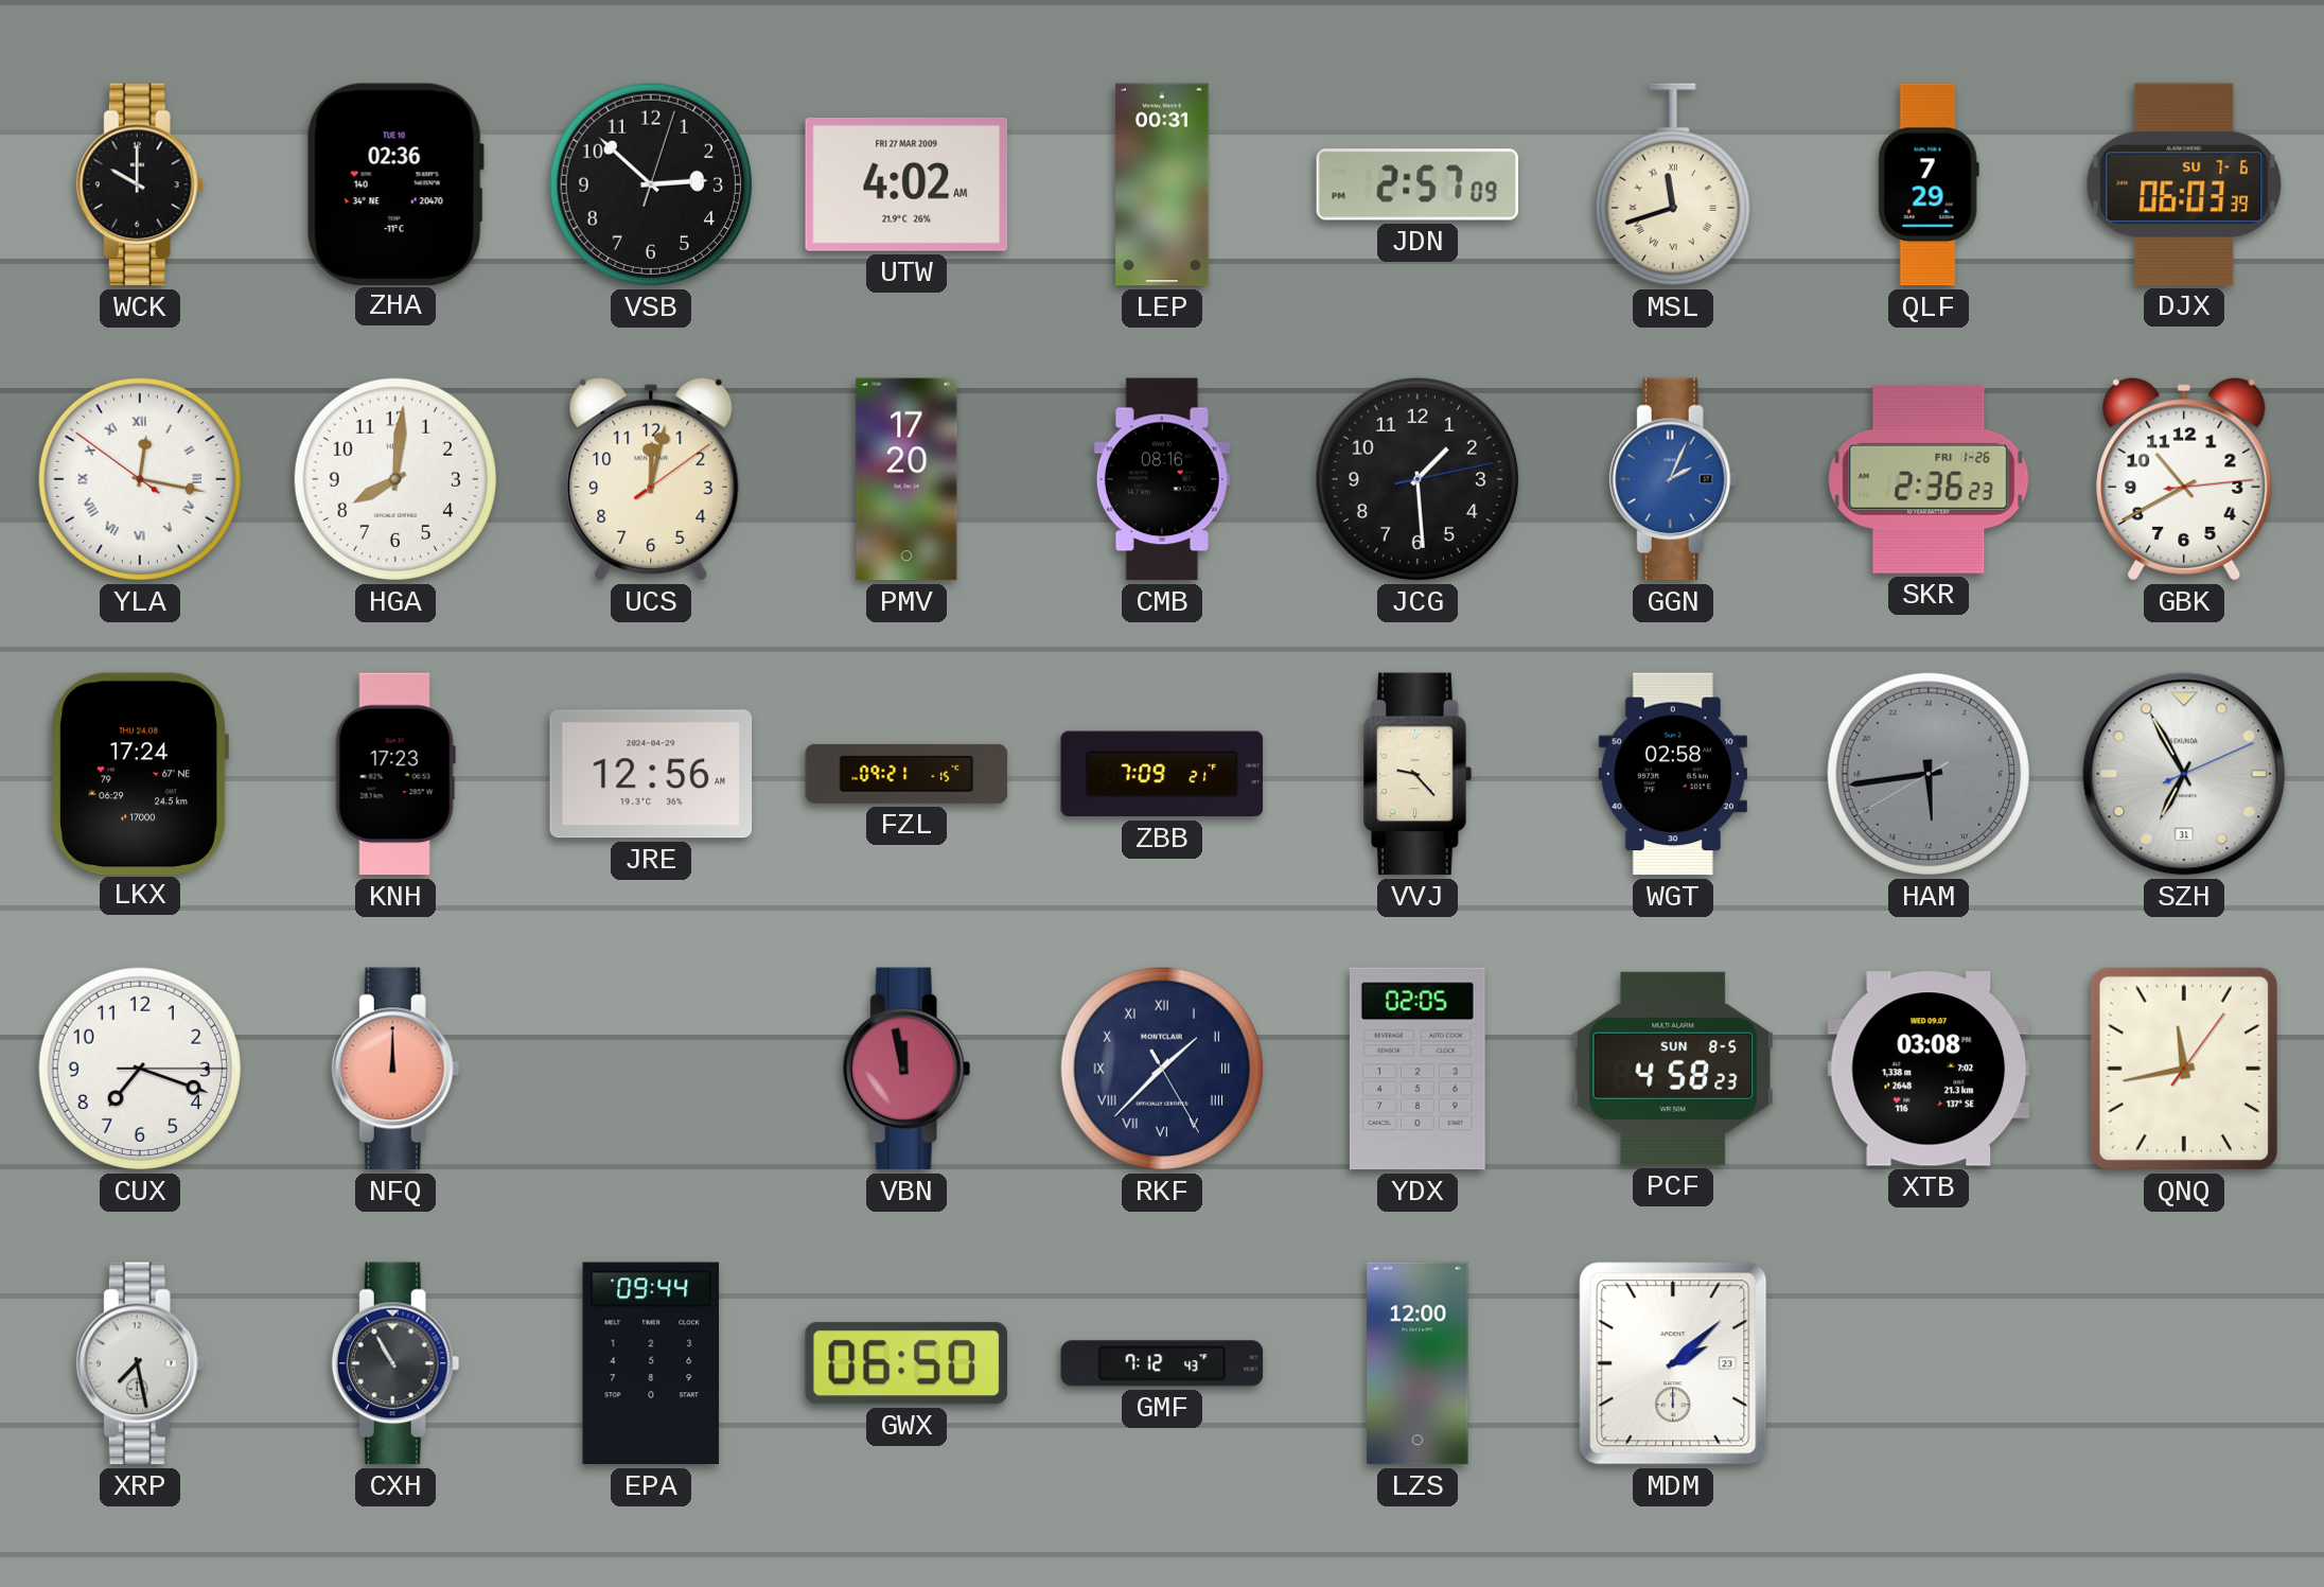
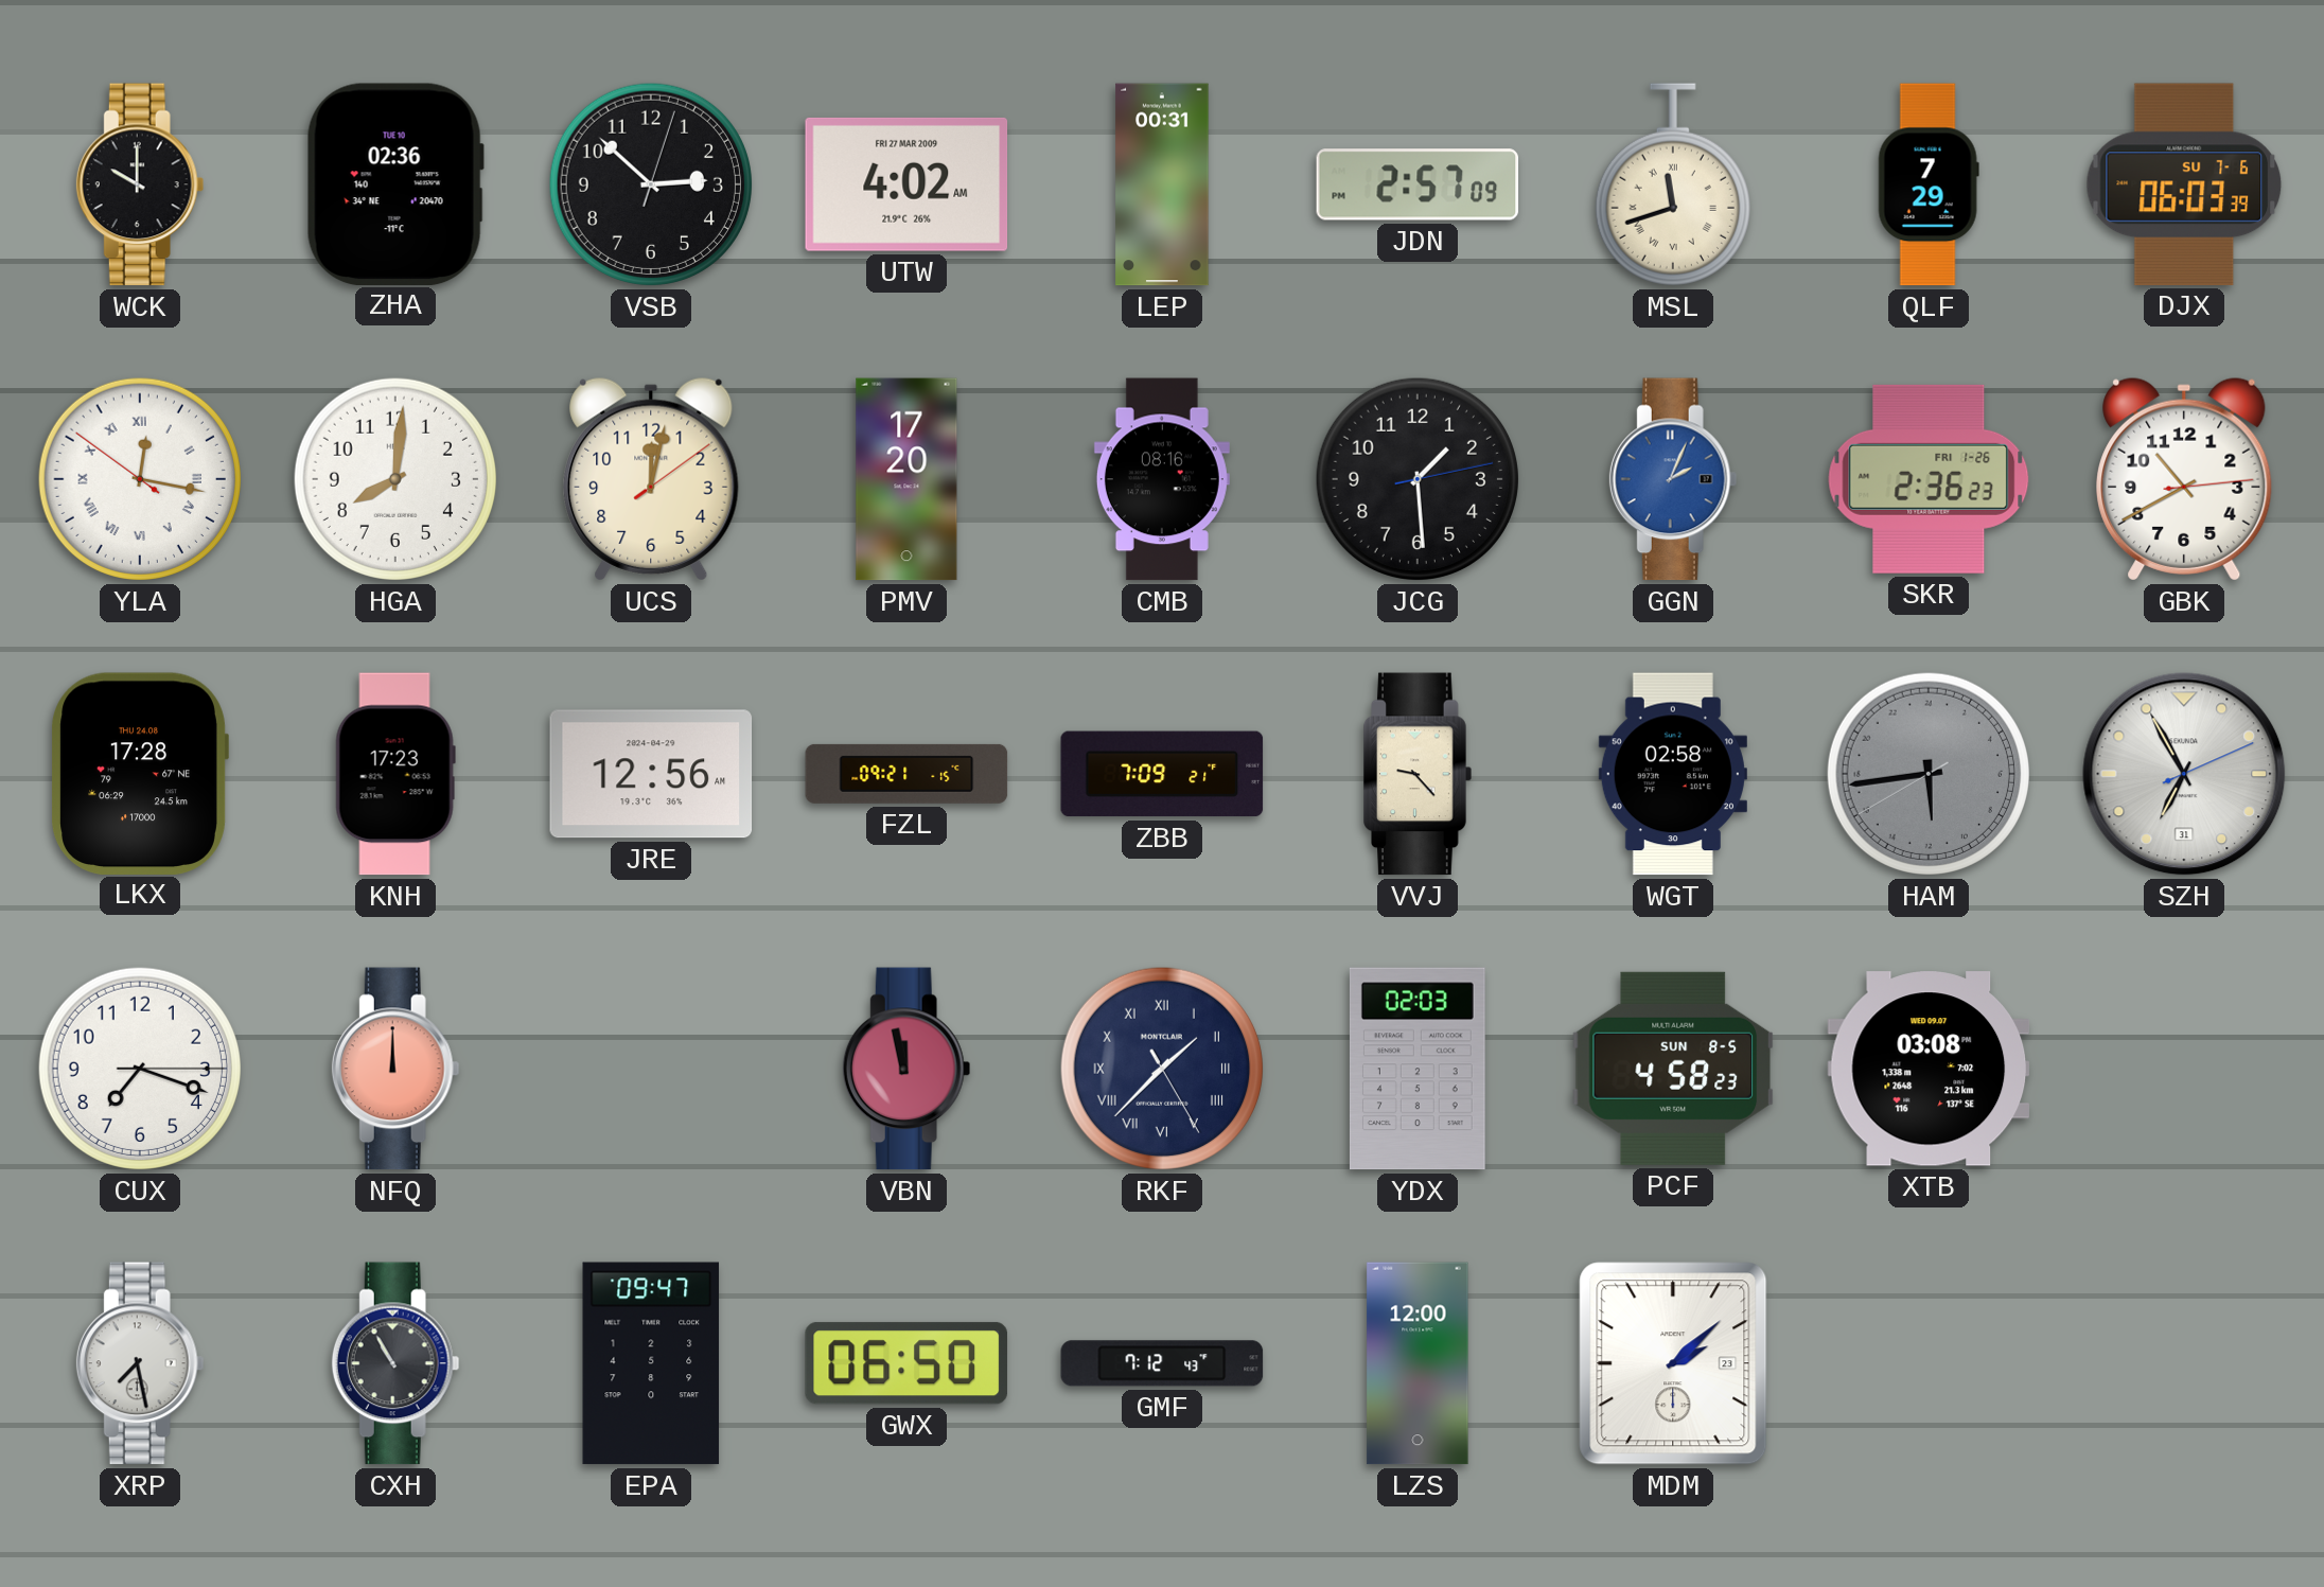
LKX: 17:24 -> 17:28 (140, 773)
YDX: 02:05 -> 02:03 (1418, 1069)
QNQ: 11:43 -> none (2184, 1069)
EPA: 09:44 -> 09:47 (651, 1363)
